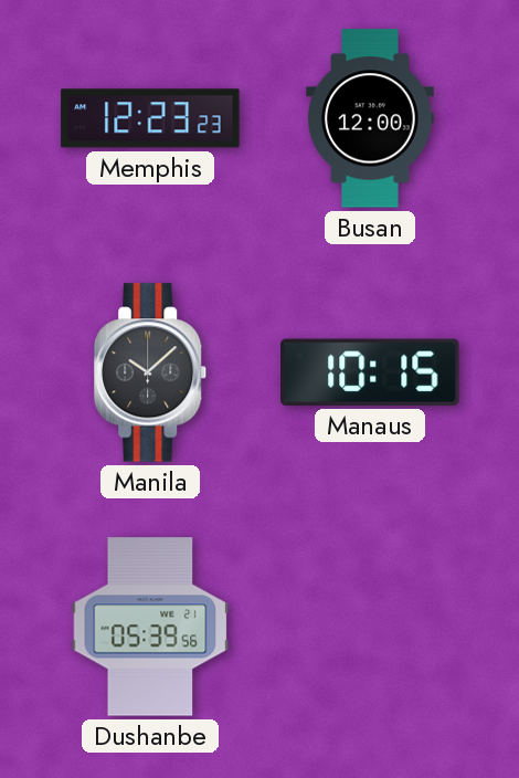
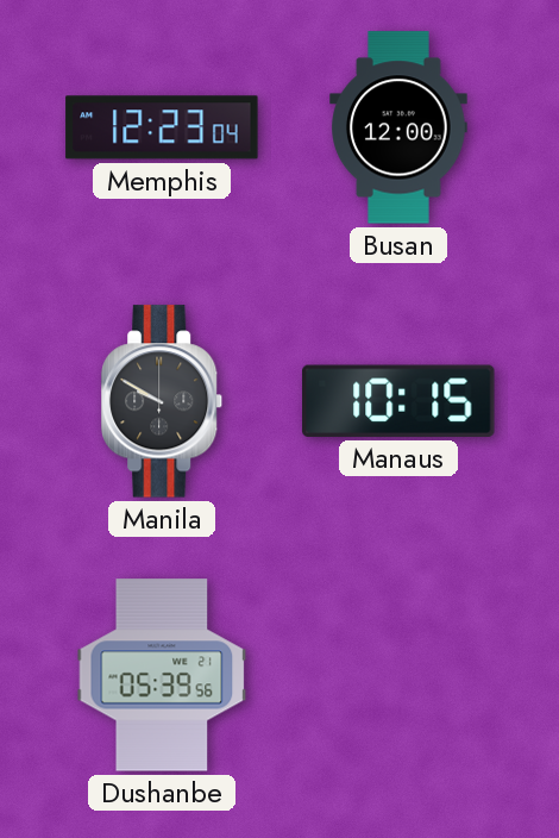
Memphis: 12:23:23 -> 12:23:04 (162, 127)
Manila: 10:08 -> 9:50 (163, 401)
